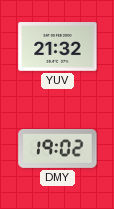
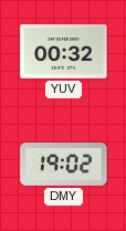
YUV: 21:32 -> 00:32 (64, 52)
